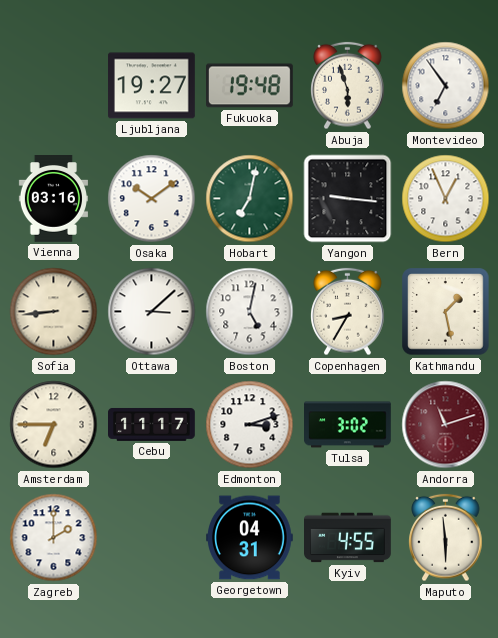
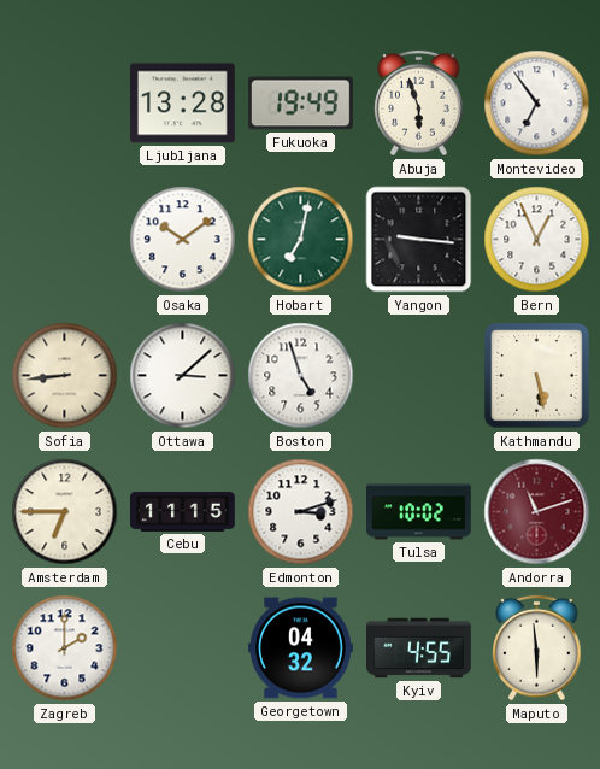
Ljubljana: 19:27 -> 13:28 (183, 104)
Fukuoka: 19:48 -> 19:49 (301, 104)
Vienna: 03:16 -> none (53, 199)
Boston: 5:02 -> 4:57 (301, 376)
Copenhagen: 8:35 -> none (348, 312)
Kathmandu: 1:28 -> 5:28 (537, 376)
Cebu: 11:17 -> 11:15 (183, 511)
Tulsa: 3:02 -> 10:02 (419, 512)
Georgetown: 04:31 -> 04:32 (301, 648)
